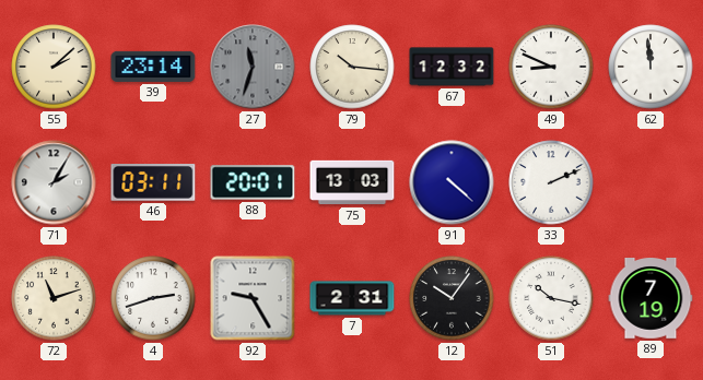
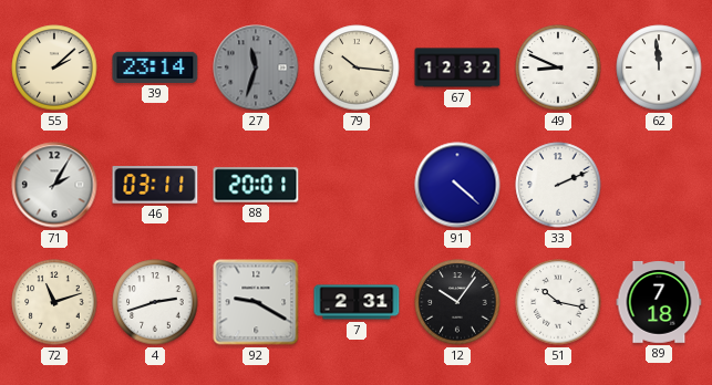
75: 13:03 -> none (352, 182)
92: 9:25 -> 9:20 (256, 302)
89: 7:19 -> 7:18 (659, 303)
